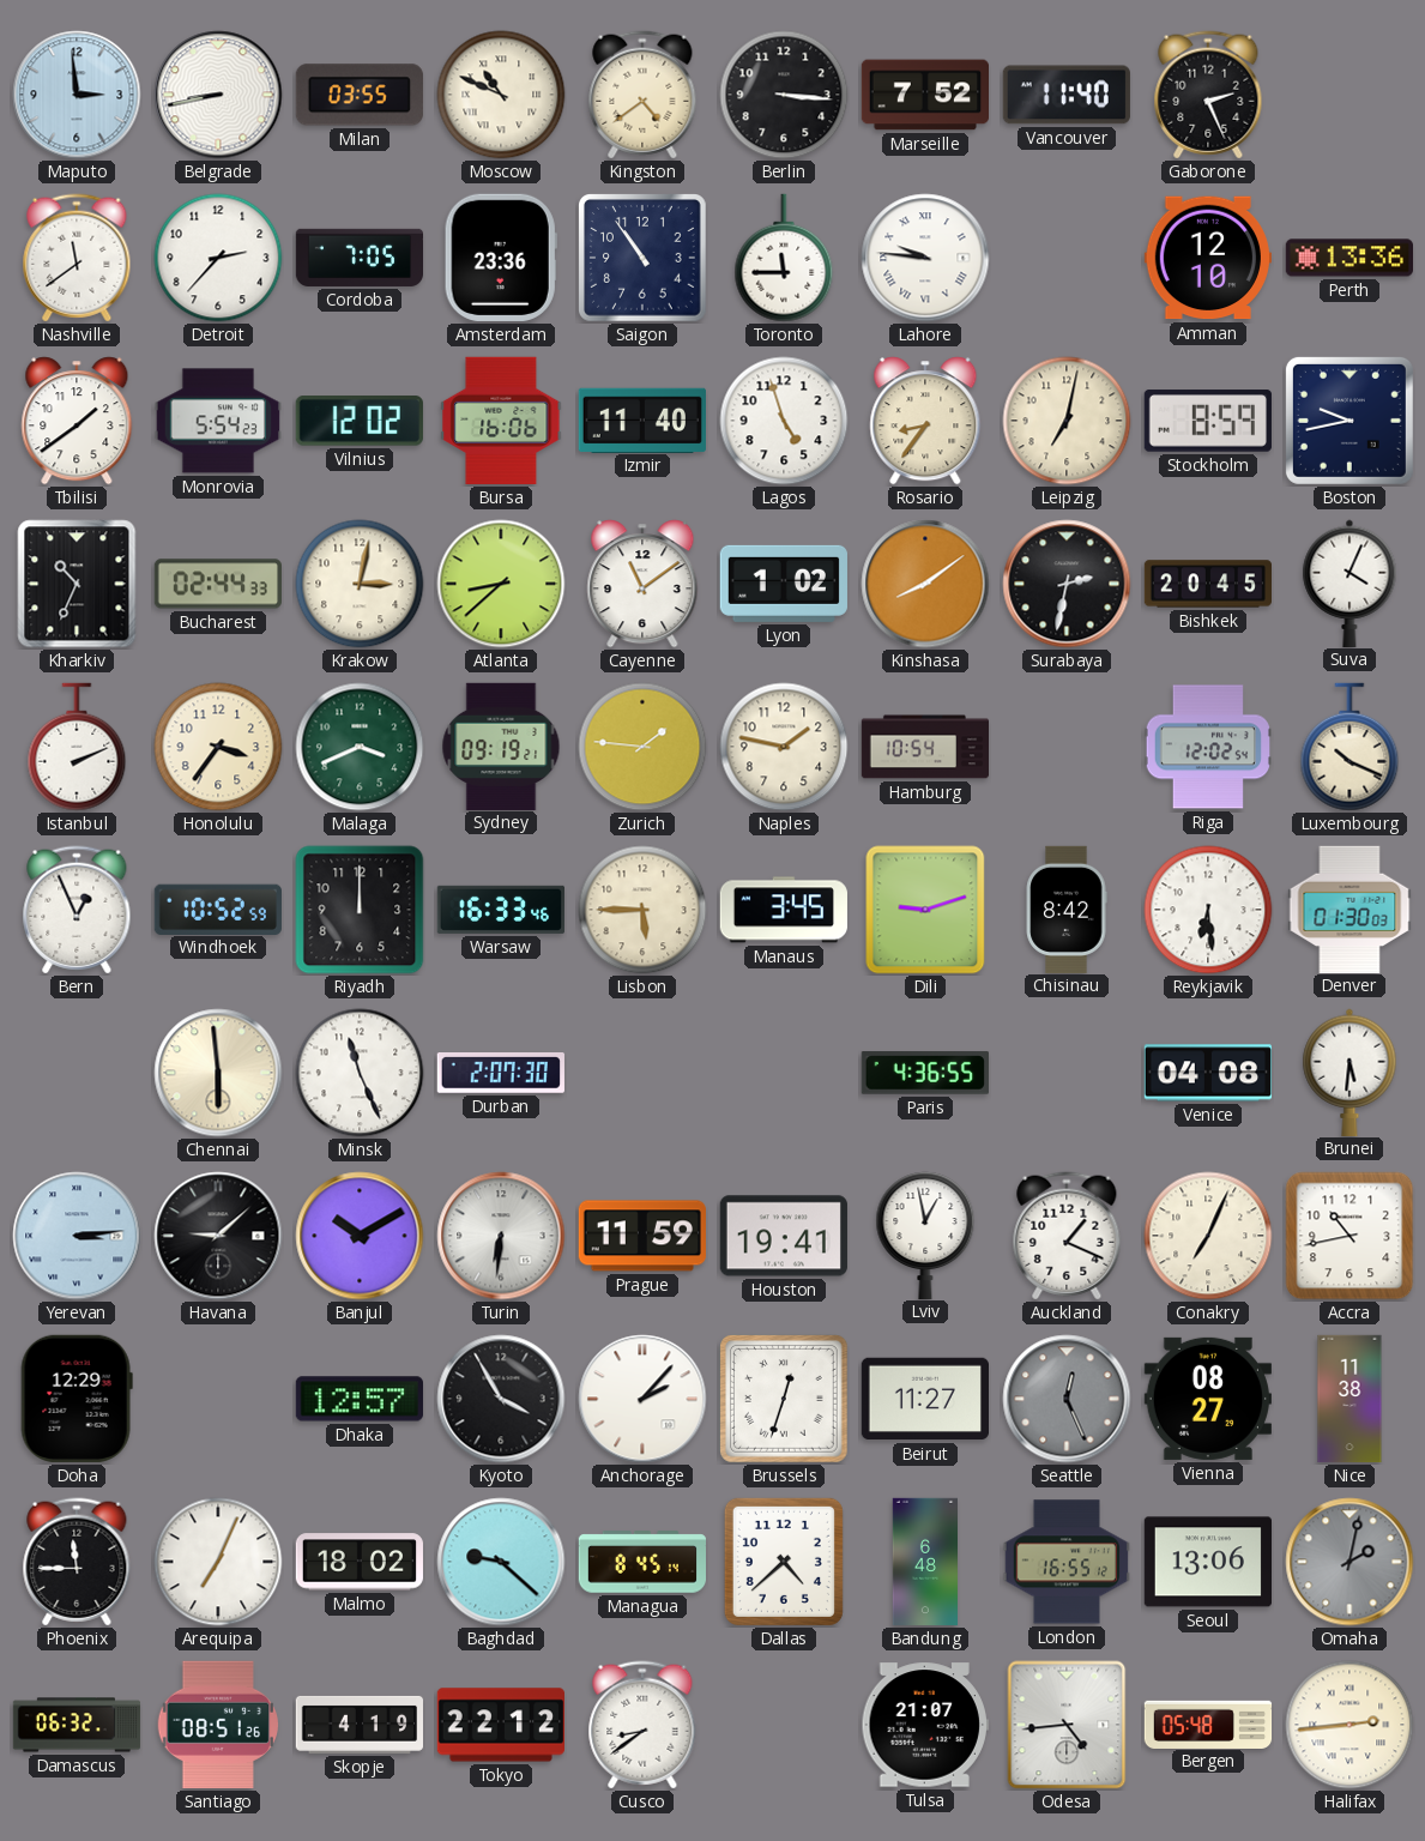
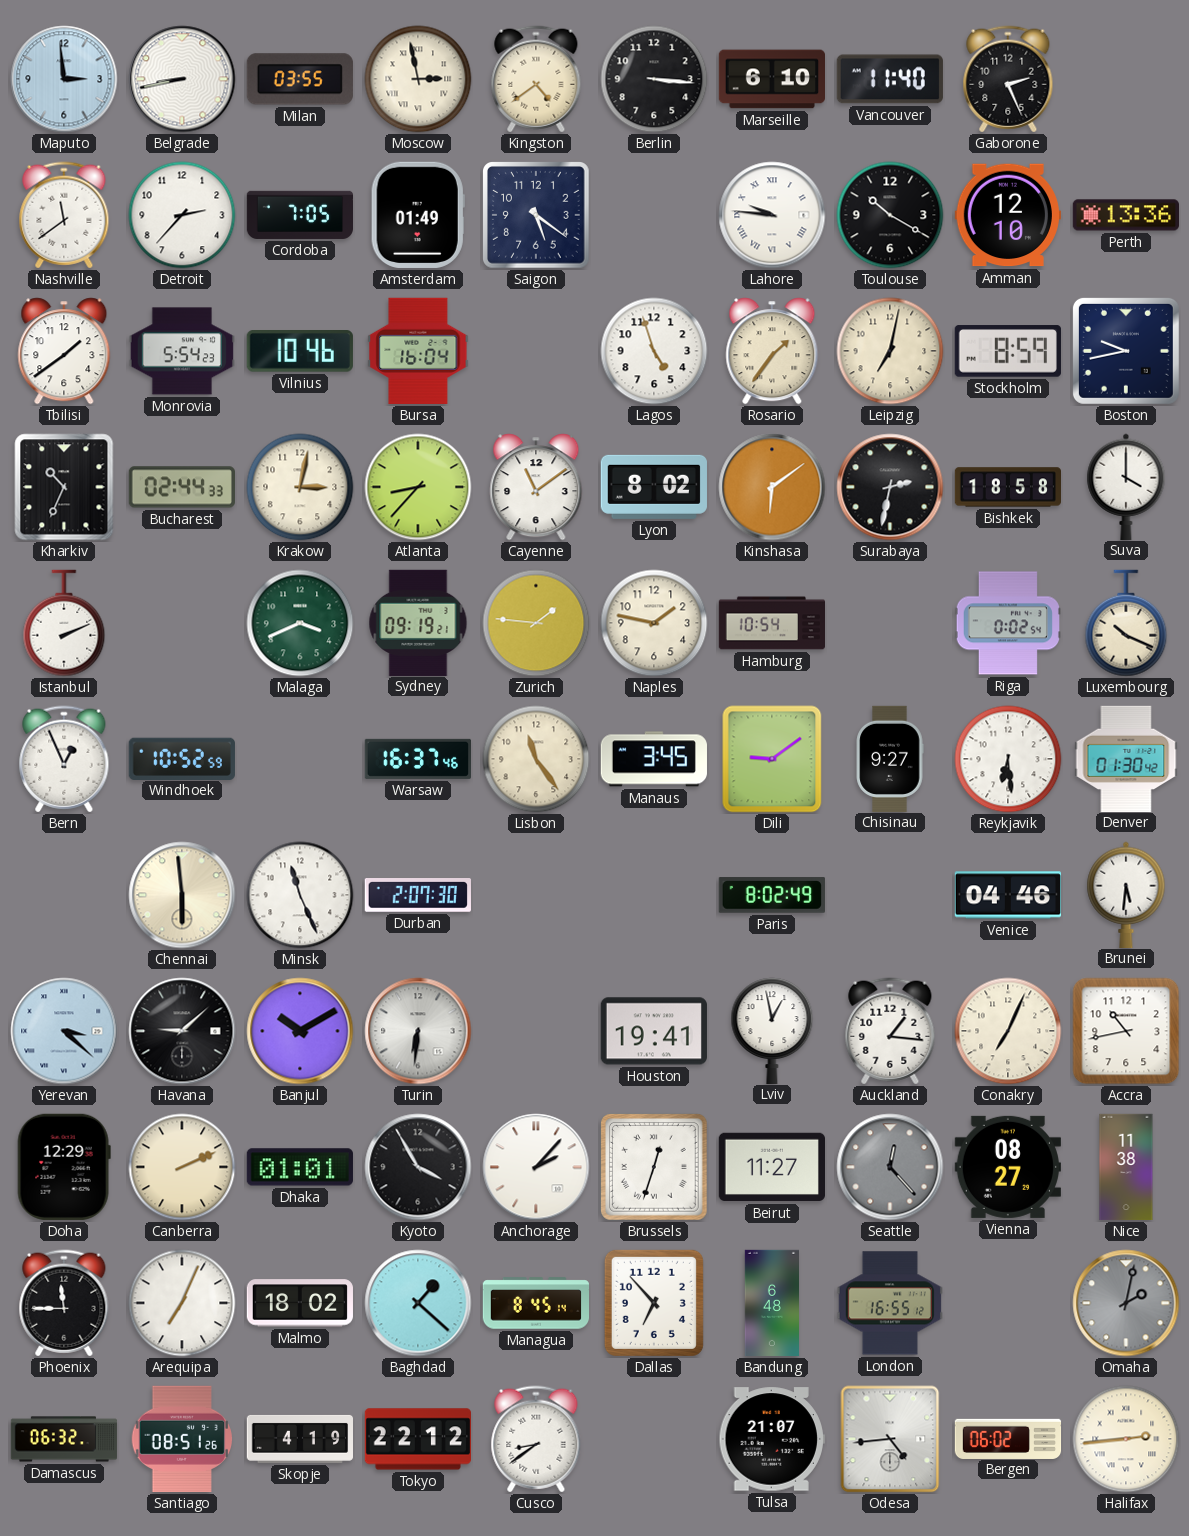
Moscow: 10:49 -> 2:58 (418, 79)
Marseille: 7:52 -> 6:10 (771, 79)
Amsterdam: 23:36 -> 01:49 (418, 215)
Saigon: 10:54 -> 5:21 (537, 216)
Toronto: 11:45 -> none (784, 258)
Toulouse: none -> 10:20 (890, 215)
Vilnius: 12:02 -> 10:46 (300, 352)
Bursa: 16:06 -> 16:04 (418, 351)
Izmir: 11:40 -> none (642, 419)
Rosario: 8:36 -> 1:36 (772, 351)
Atlanta: 8:38 -> 8:37 (418, 487)
Lyon: 1:02 -> 8:02 (654, 487)
Kinshasa: 8:09 -> 6:09 (772, 487)
Bishkek: 20:45 -> 18:58 (1007, 487)
Suva: 4:04 -> 4:00 (1126, 486)
Honolulu: 3:36 -> none (218, 747)
Riga: 12:02 -> 0:02 (1007, 623)
Riyadh: 12:00 -> none (360, 910)
Warsaw: 16:33 -> 16:37 (417, 759)
Lisbon: 5:45 -> 11:24 (536, 759)
Dili: 9:12 -> 9:09 (772, 759)
Chisinau: 8:42 -> 9:27 (890, 758)
Denver: 01:30:03 -> 01:30:42 (1126, 758)
Paris: 4:36 -> 8:02 (772, 895)
Venice: 04:08 -> 04:46 (1007, 895)
Yerevan: 3:14 -> 3:22 (64, 1031)
Prague: 11:59 -> none (642, 1236)
Auckland: 1:19 -> 1:16 (890, 1031)
Canberra: none -> 2:11 (182, 1167)
Dhaka: 12:57 -> 01:01 (300, 1167)
Seattle: 12:26 -> 12:23 (890, 1167)
Baghdad: 9:22 -> 1:22 (418, 1303)
Dallas: 4:38 -> 6:53 (654, 1303)
Seoul: 13:06 -> none (1207, 1562)
Bergen: 05:48 -> 06:02 (1008, 1438)
